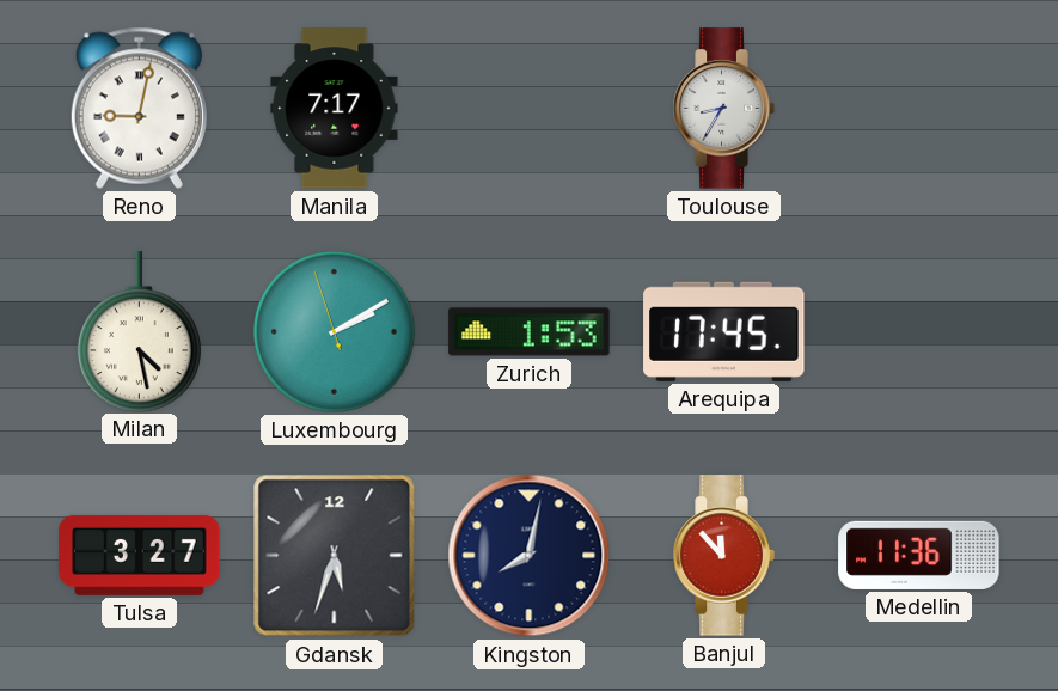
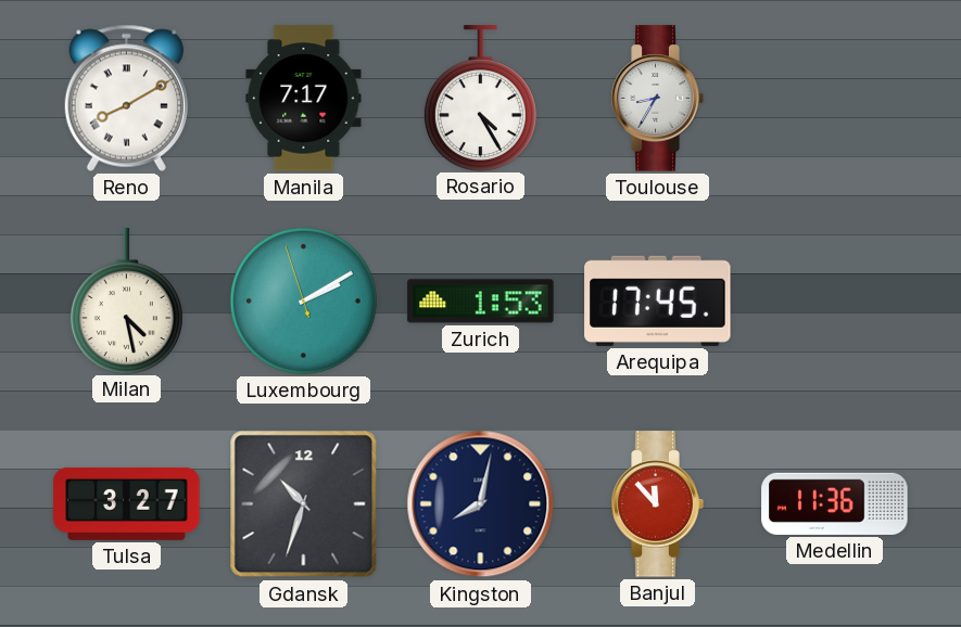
Reno: 9:02 -> 8:10 (126, 98)
Rosario: none -> 4:25 (480, 98)
Gdansk: 5:33 -> 10:33 (304, 504)
